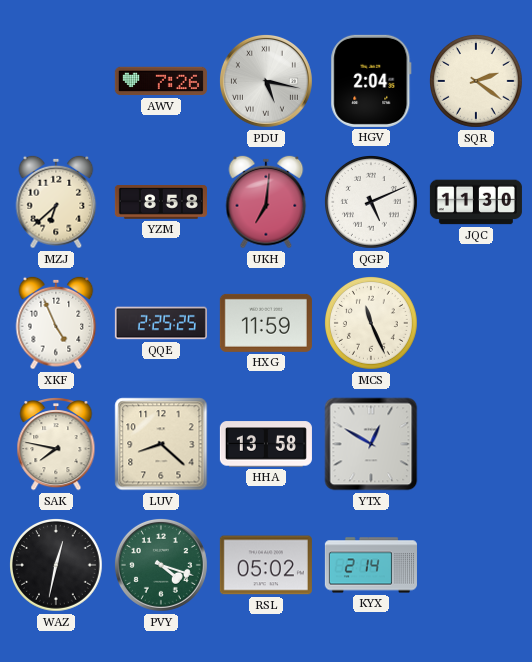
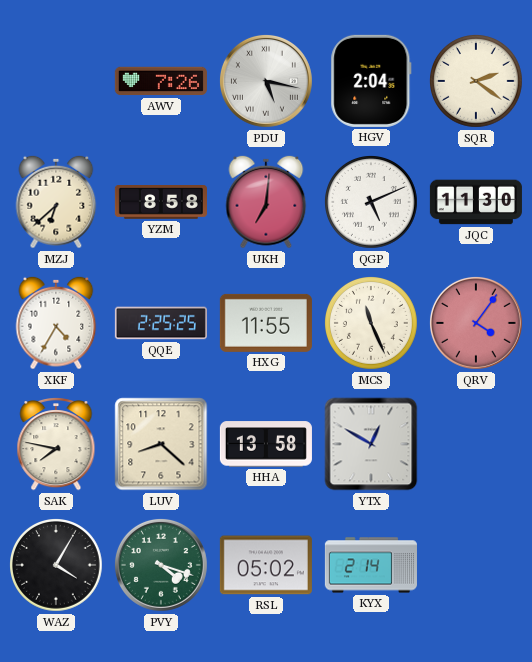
XKF: 4:56 -> 4:35 (56, 323)
HXG: 11:59 -> 11:55 (266, 323)
QRV: none -> 4:06 (476, 323)
WAZ: 12:32 -> 4:05 (57, 566)
